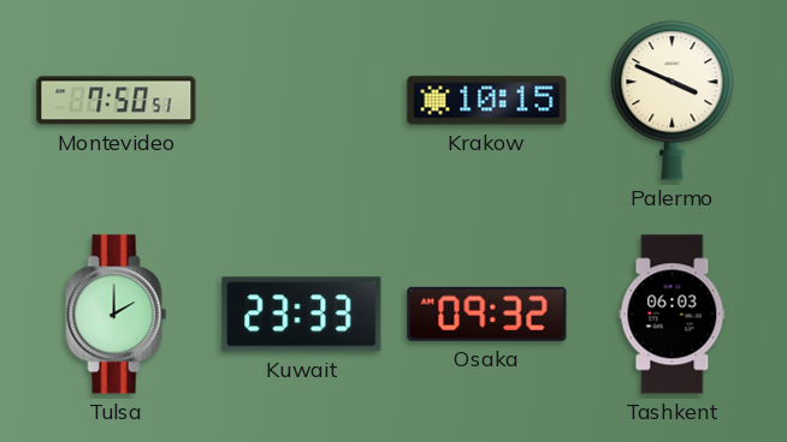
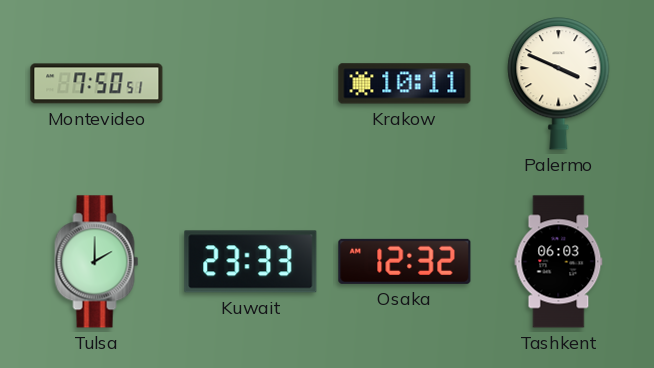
Krakow: 10:15 -> 10:11 (405, 84)
Osaka: 09:32 -> 12:32 (405, 261)
